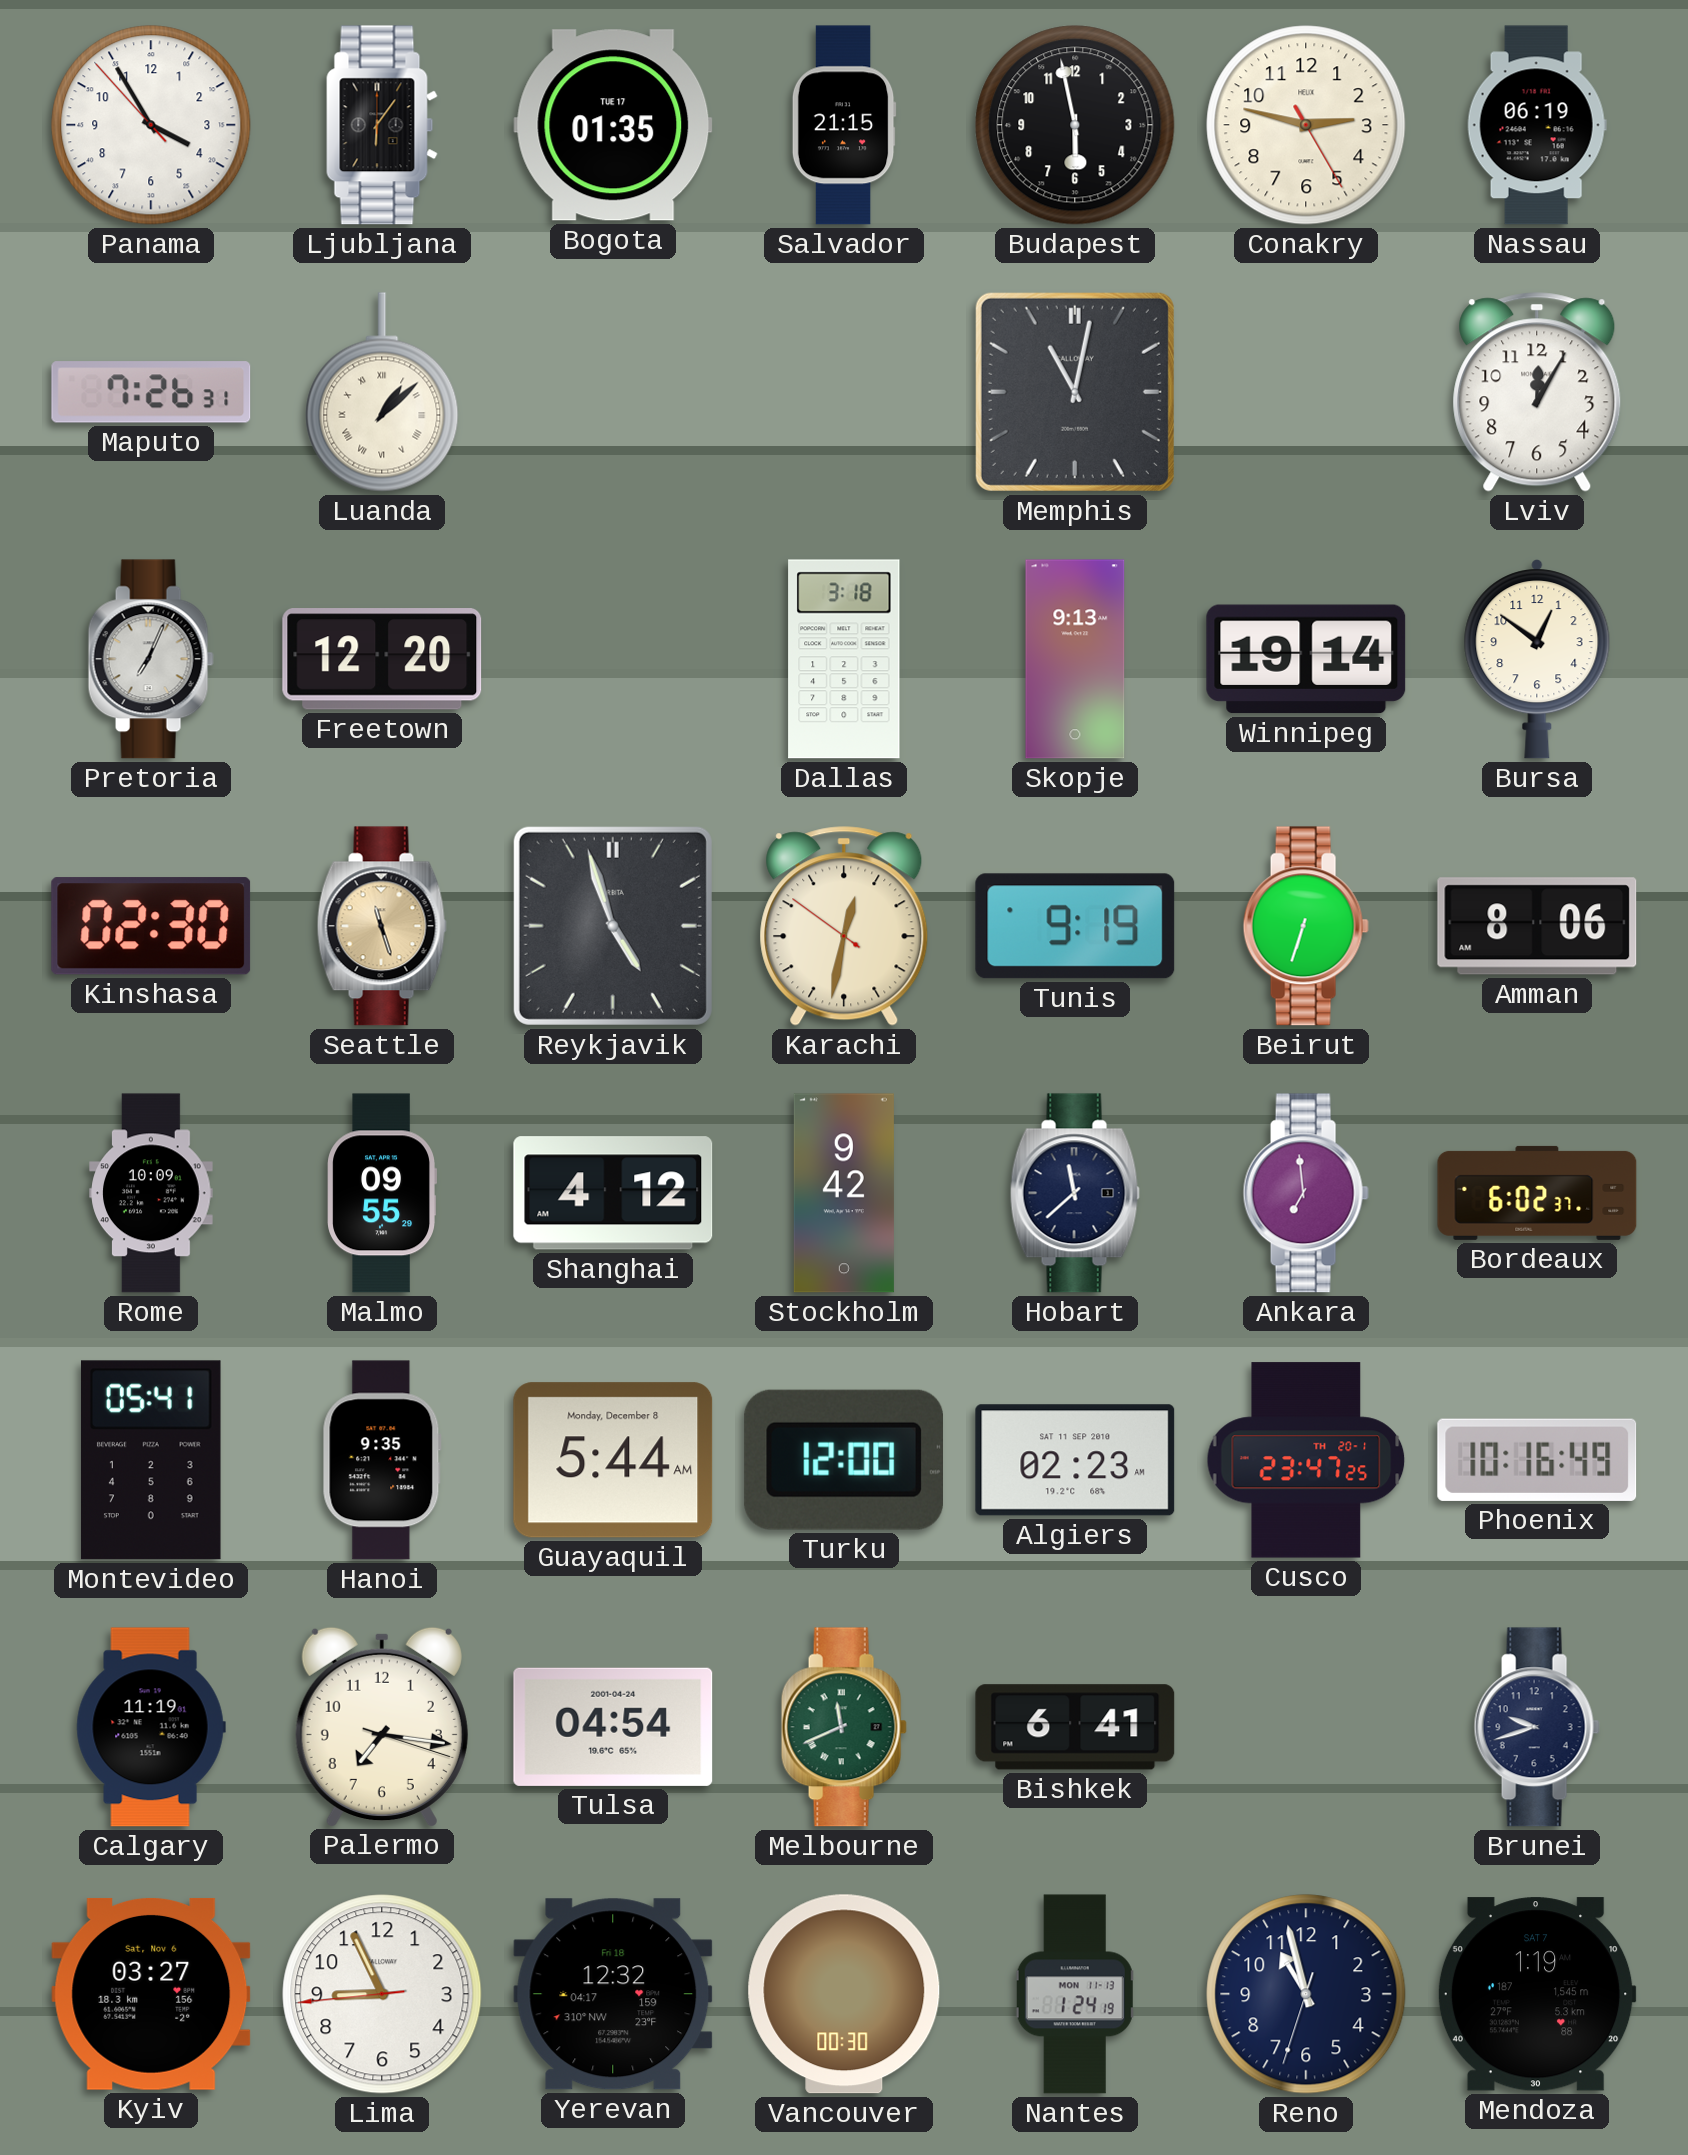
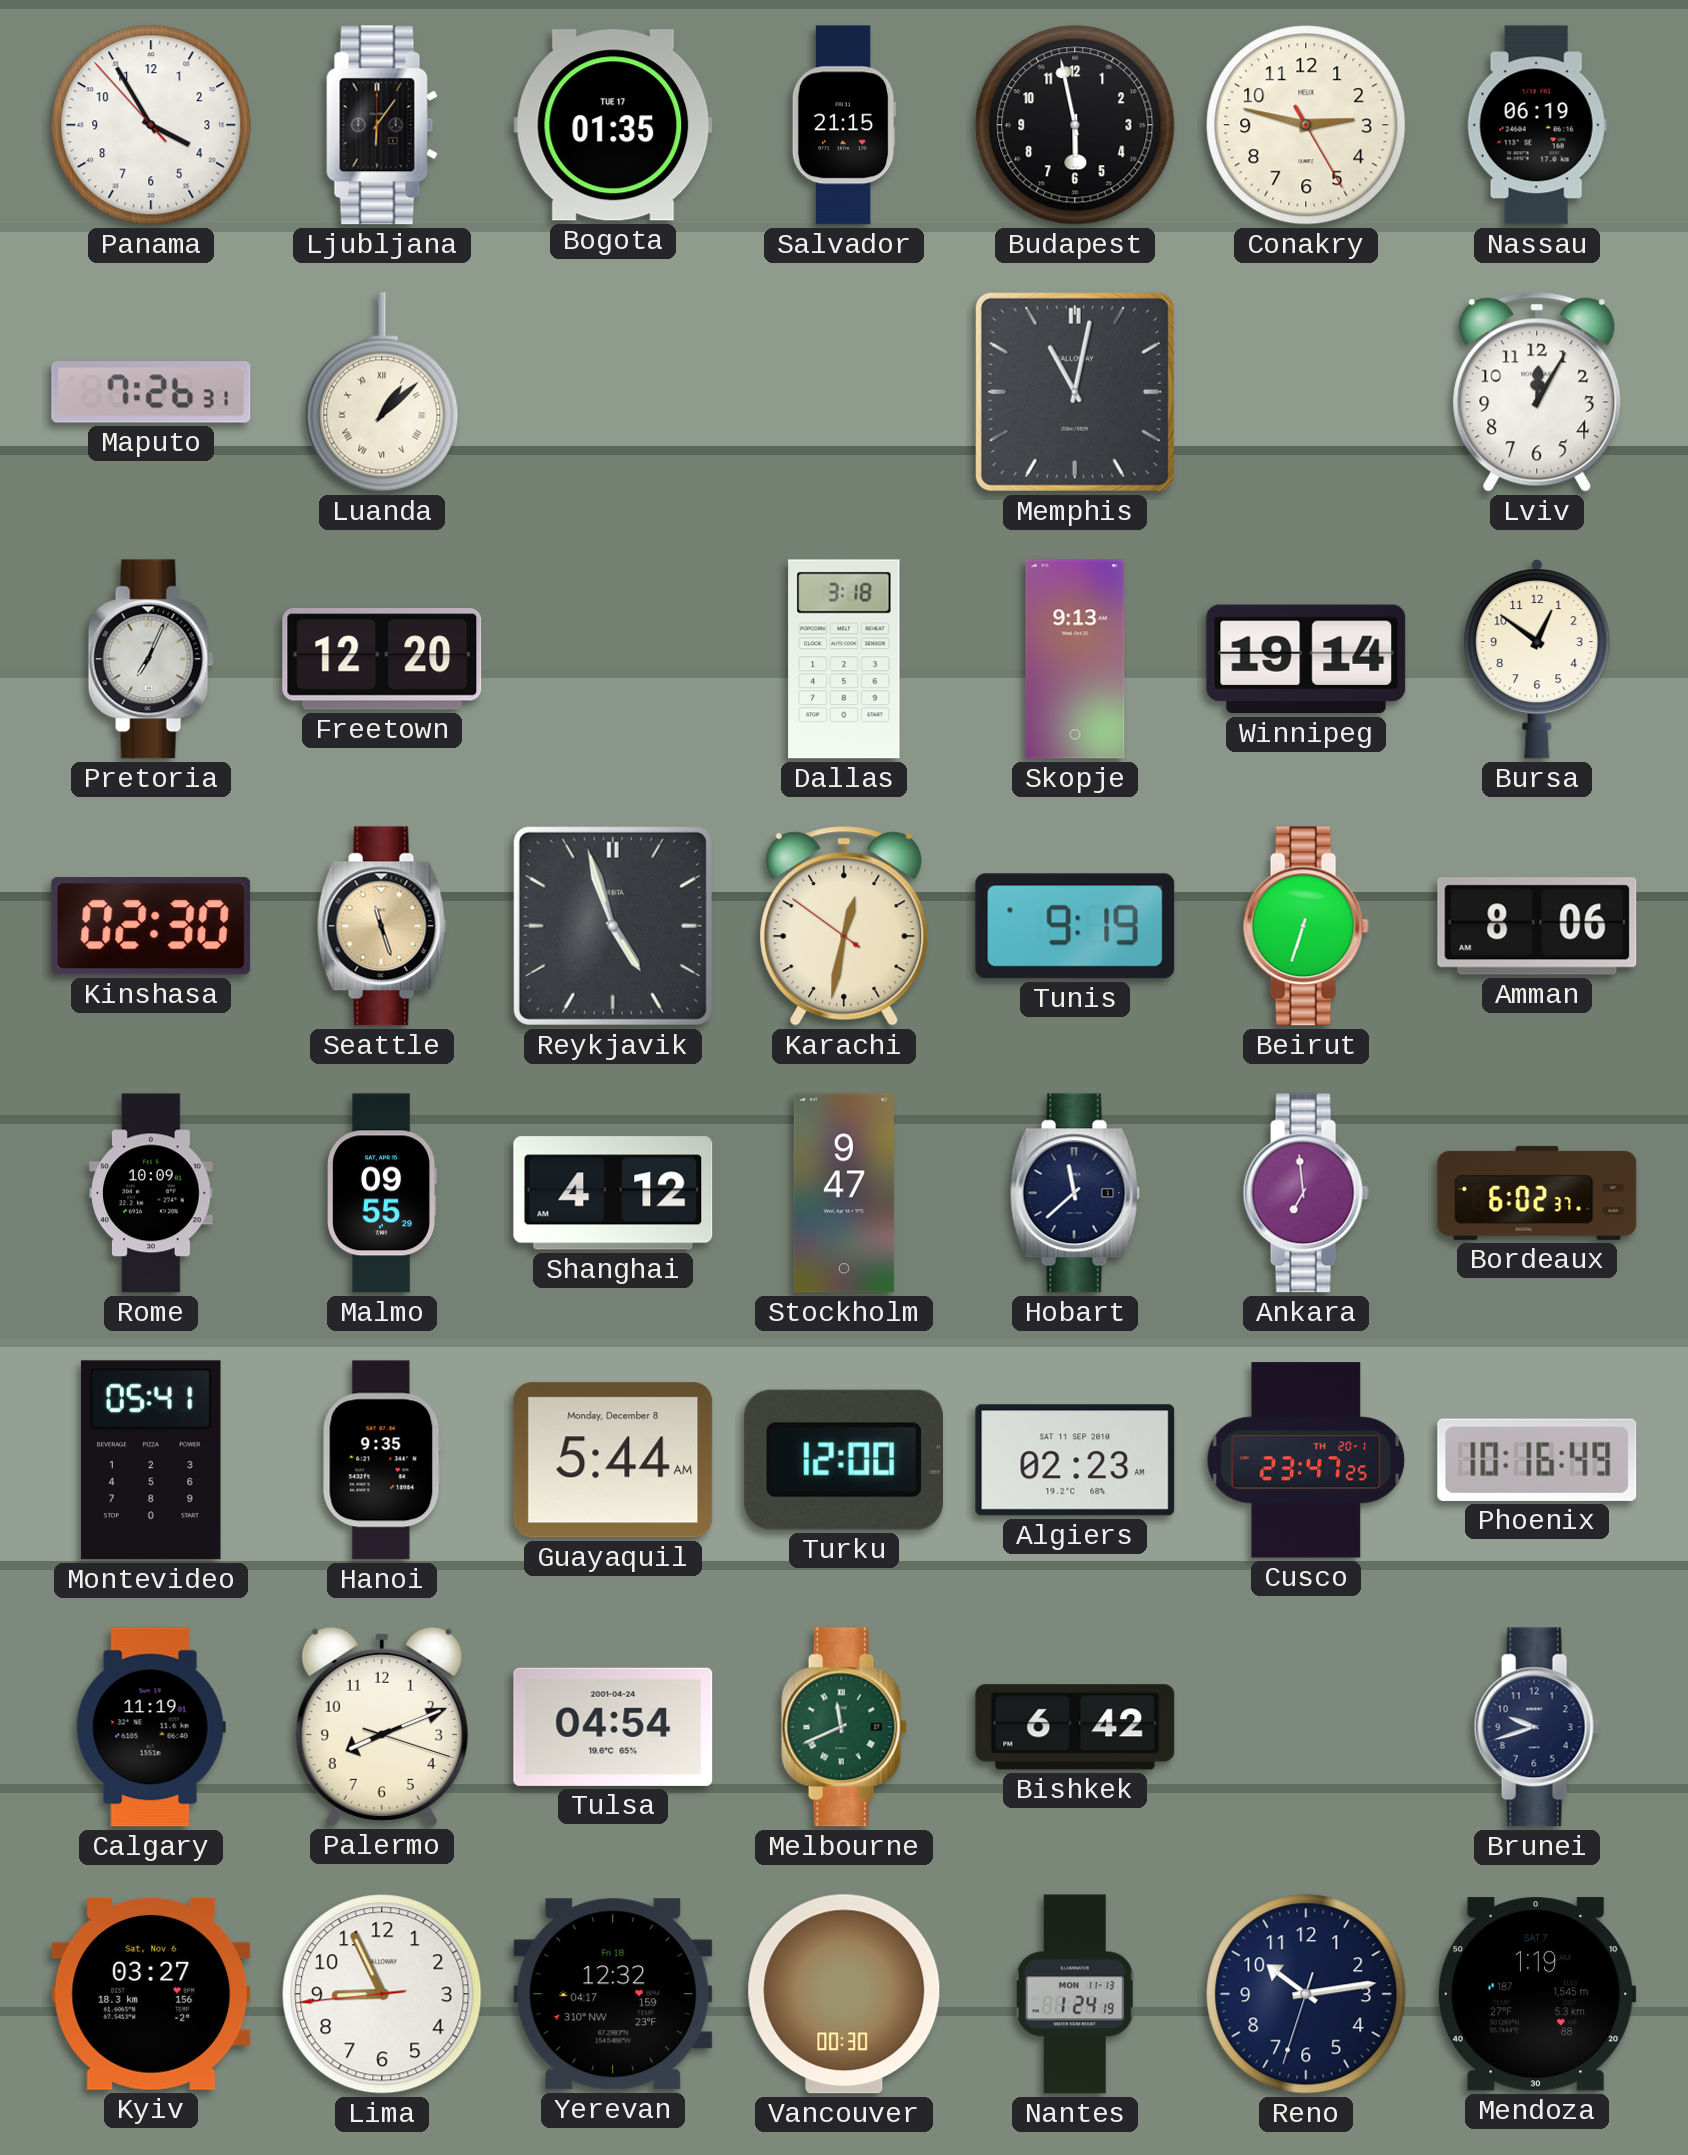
Stockholm: 9:42 -> 9:47 (844, 1193)
Palermo: 7:16 -> 8:11 (382, 1726)
Bishkek: 6:41 -> 6:42 (1075, 1727)
Reno: 10:57 -> 10:13 (1306, 1994)
